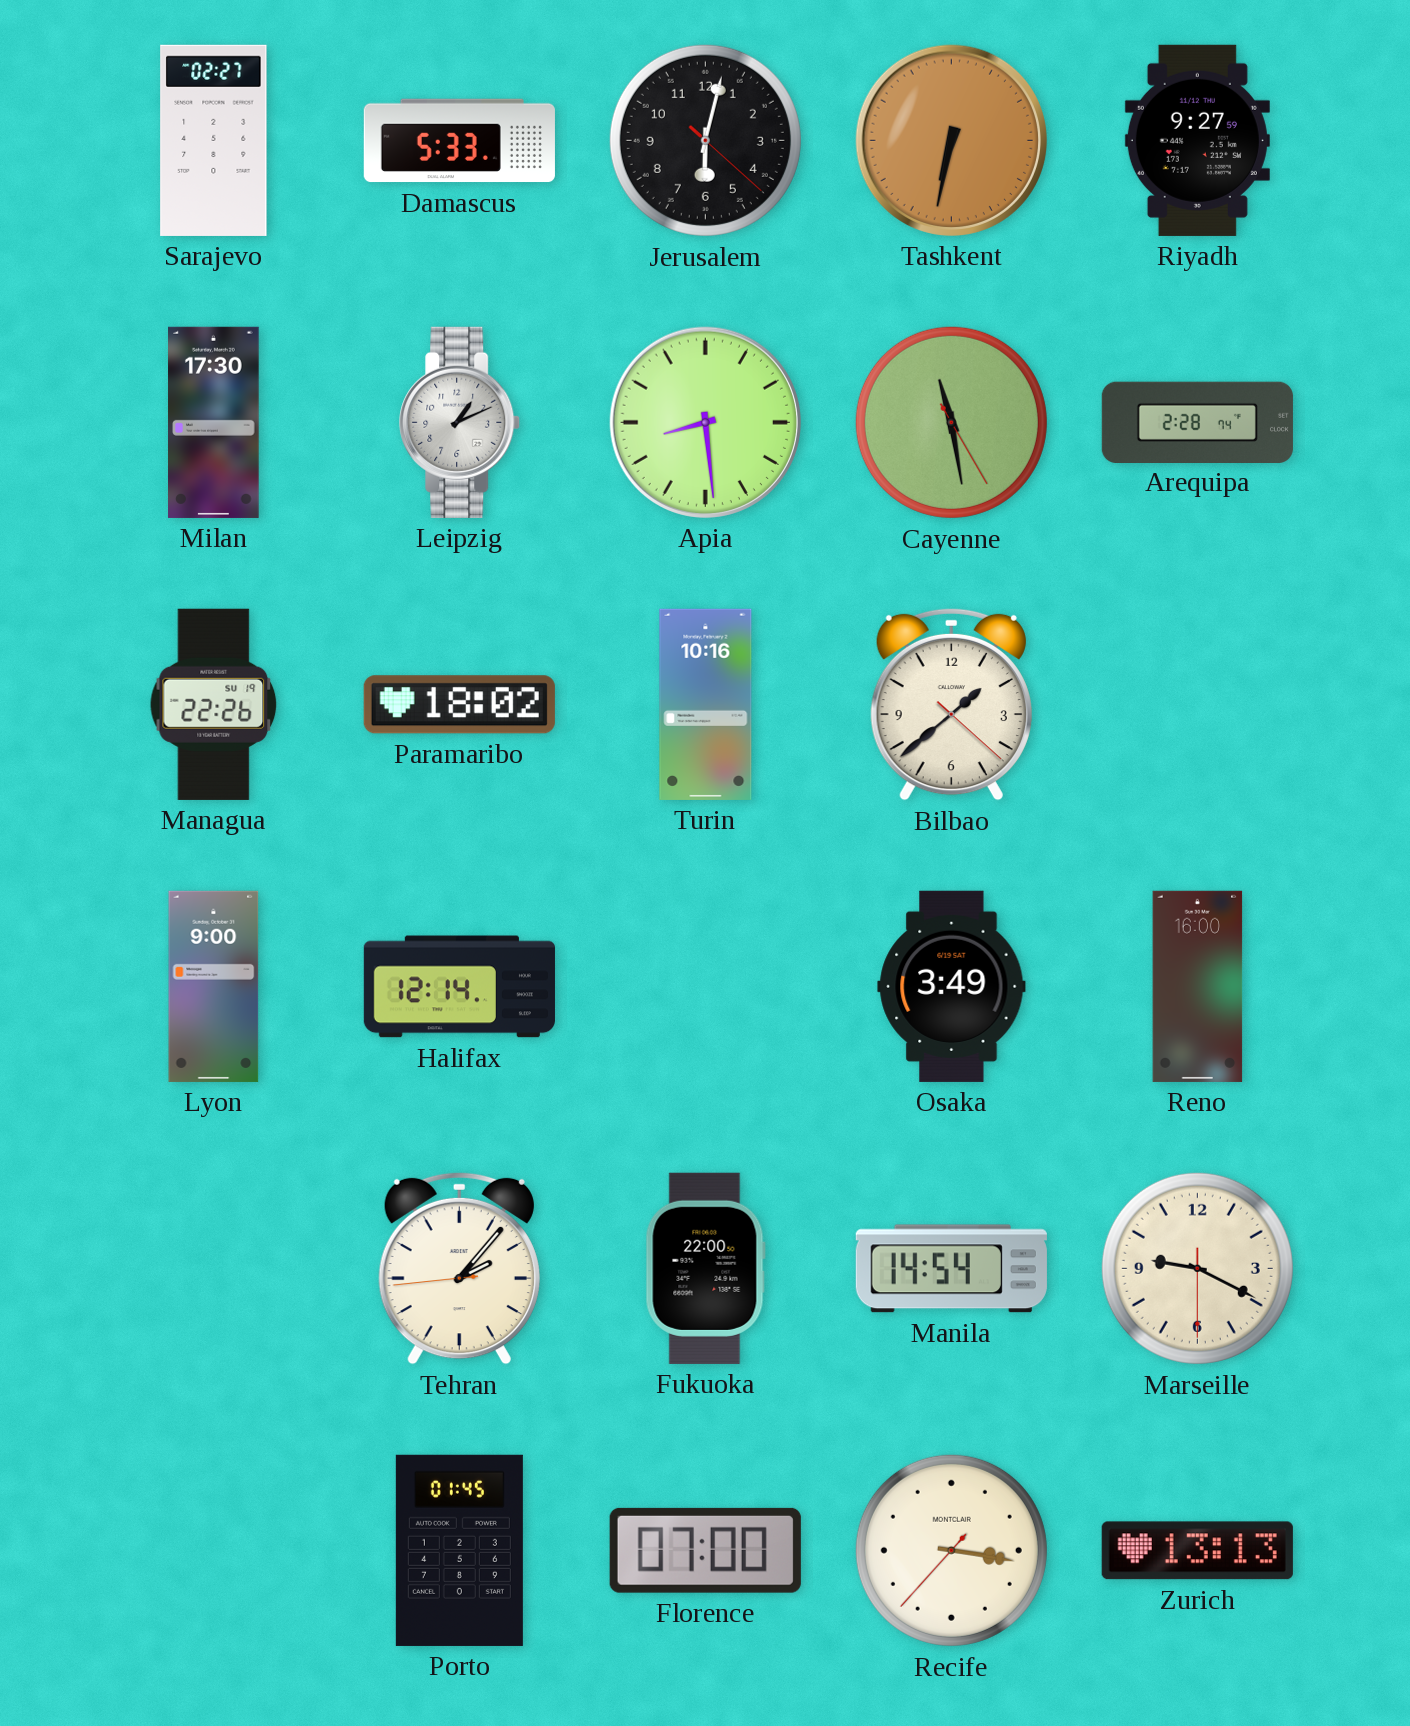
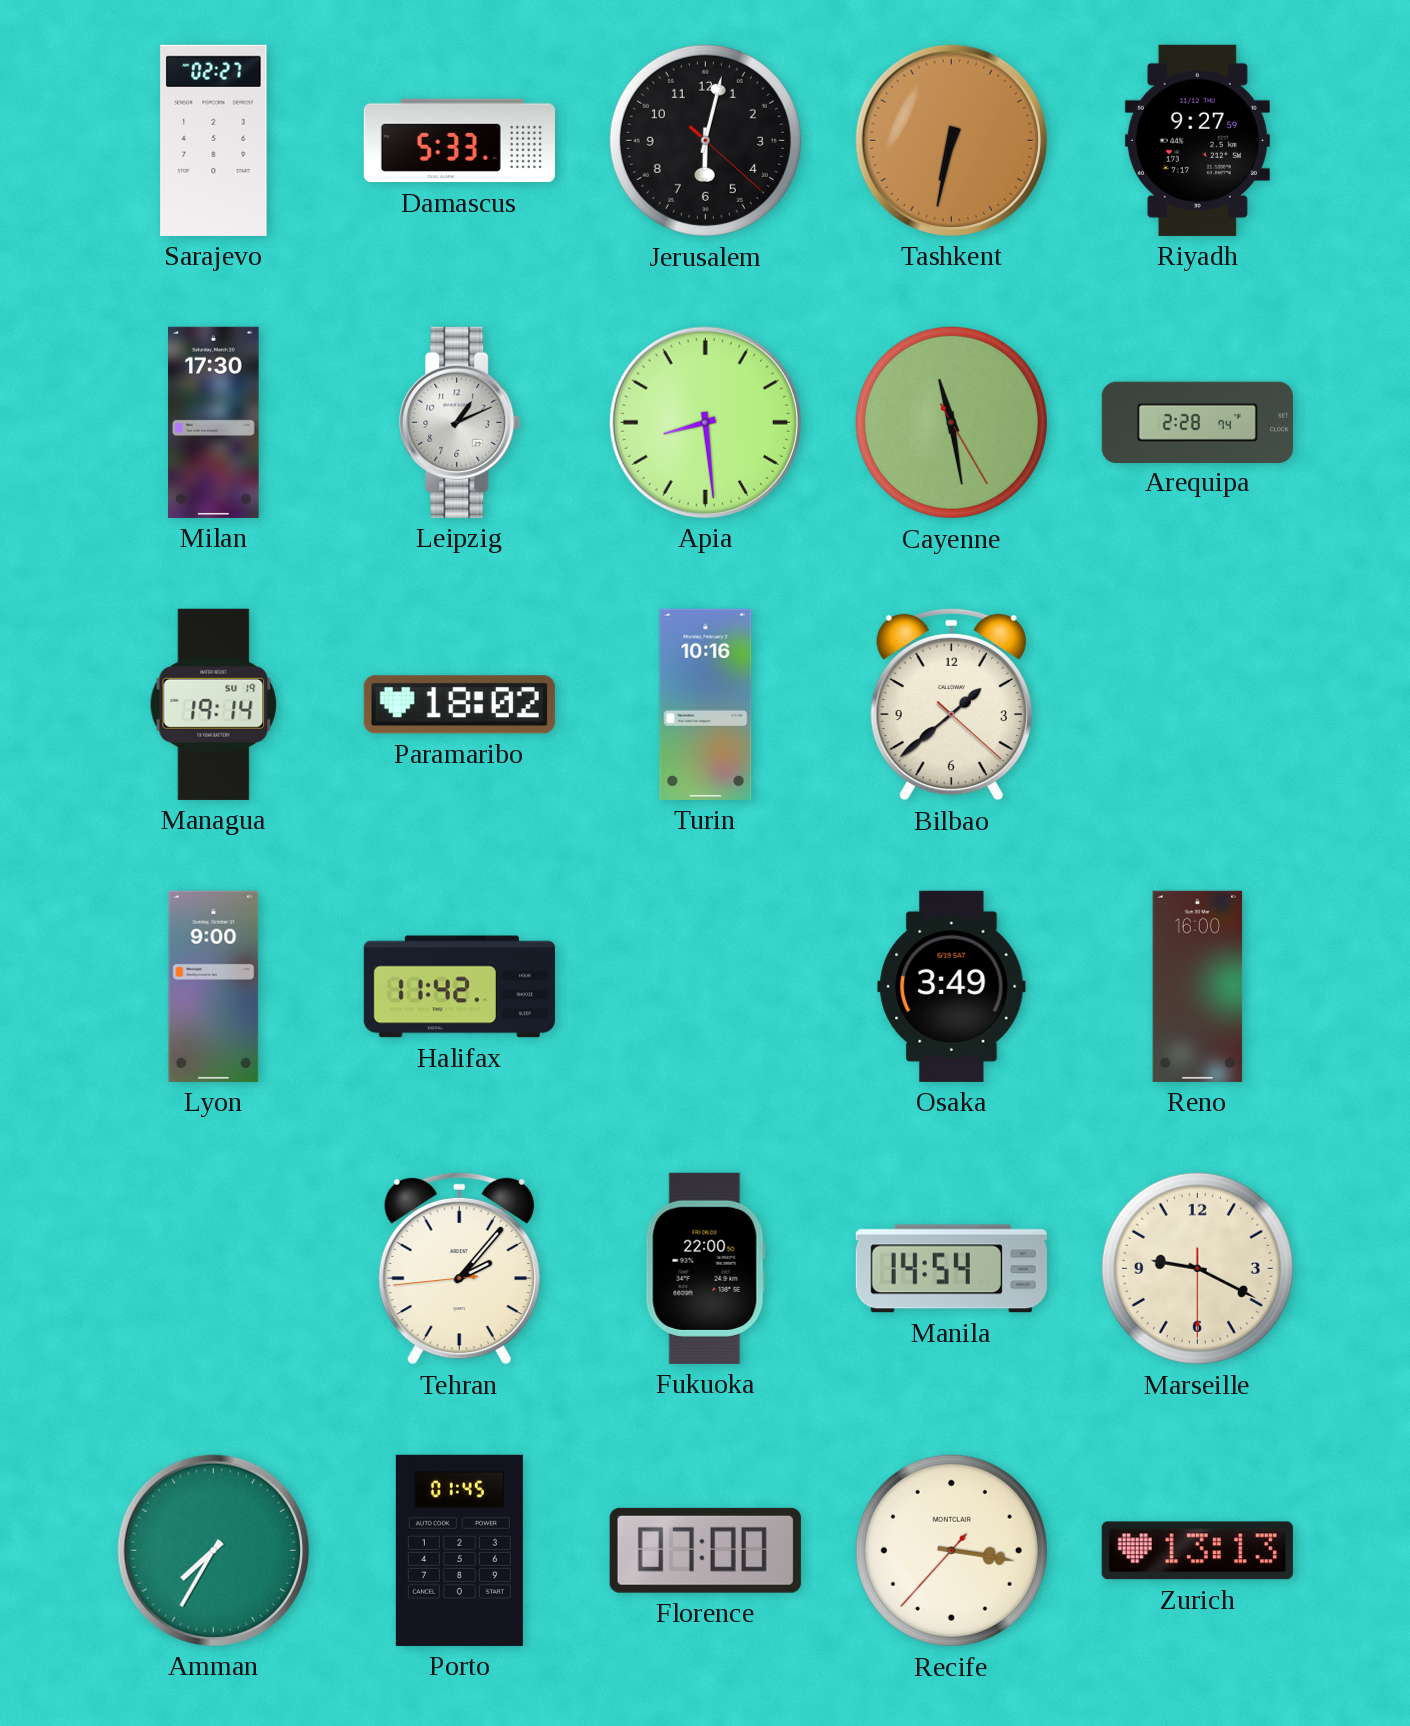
Managua: 22:26 -> 19:14 (214, 704)
Halifax: 12:14 -> 11:42 (459, 987)
Amman: none -> 7:35 (213, 1550)
